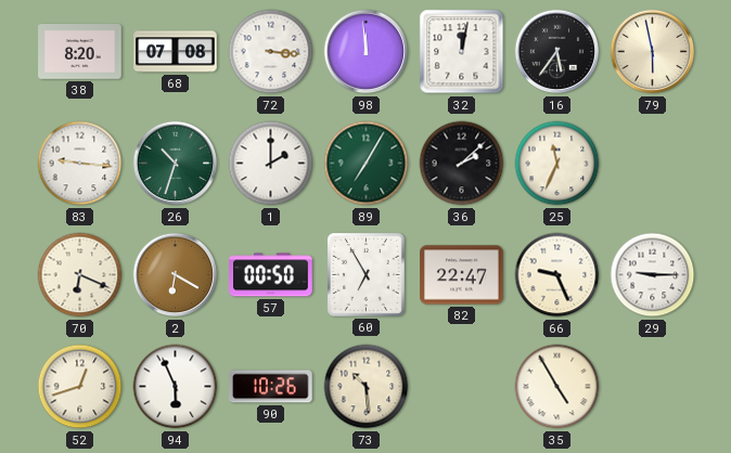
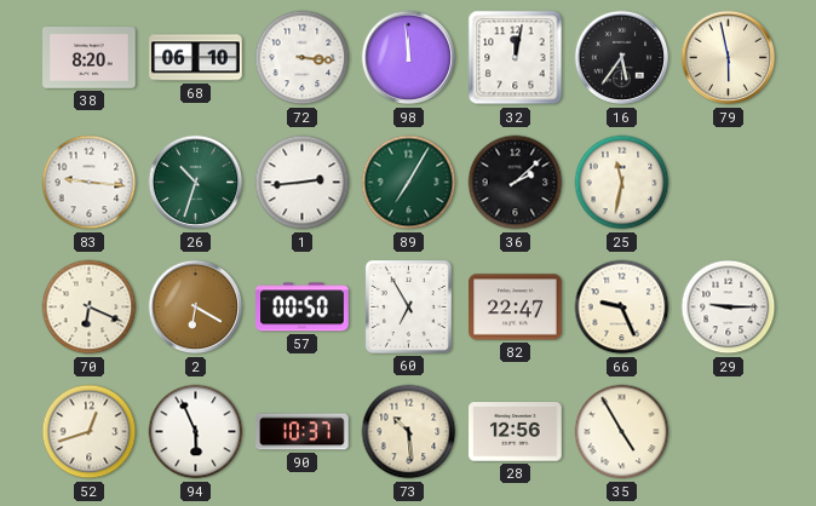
68: 07:08 -> 06:10 (196, 58)
1: 2:00 -> 2:44 (303, 183)
25: 11:34 -> 11:32 (622, 183)
90: 10:26 -> 10:37 (303, 432)
28: none -> 12:56 (516, 432)
